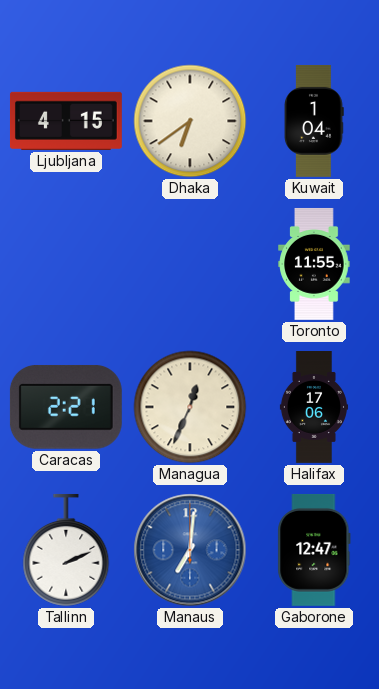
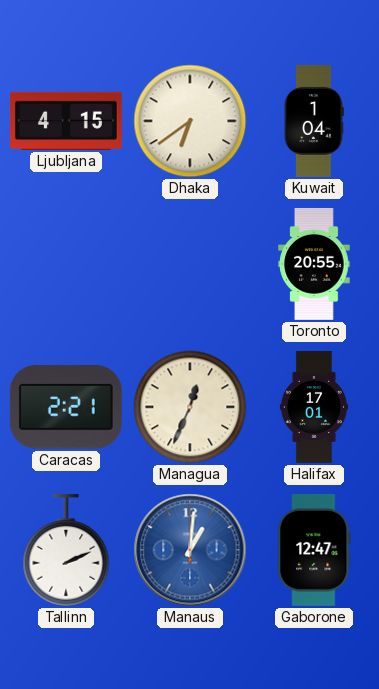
Toronto: 11:55 -> 20:55 (314, 264)
Halifax: 17:06 -> 17:01 (314, 408)
Manaus: 7:01 -> 1:01 (190, 550)
